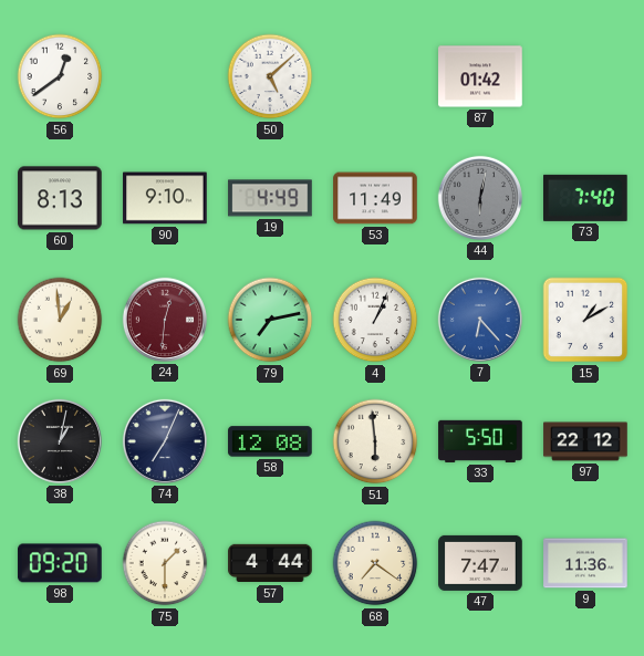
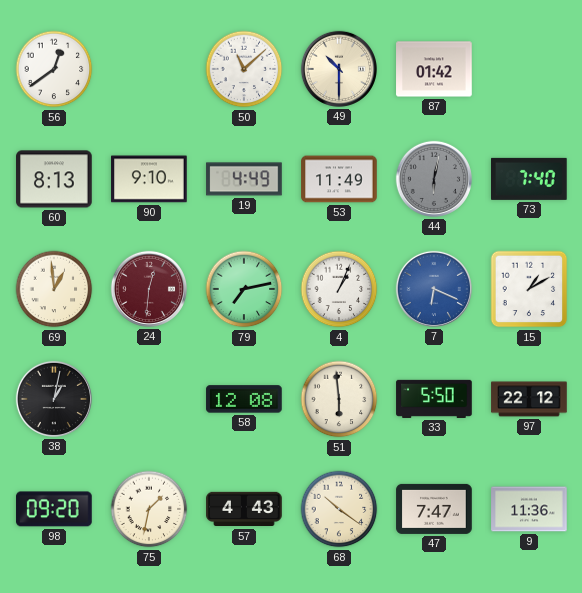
50: 5:08 -> 11:08 (244, 69)
49: none -> 10:30 (339, 69)
7: 6:23 -> 6:19 (434, 289)
74: 7:04 -> none (165, 441)
75: 1:30 -> 1:32 (149, 509)
57: 4:44 -> 4:43 (244, 509)
68: 7:21 -> 10:21 (339, 509)
